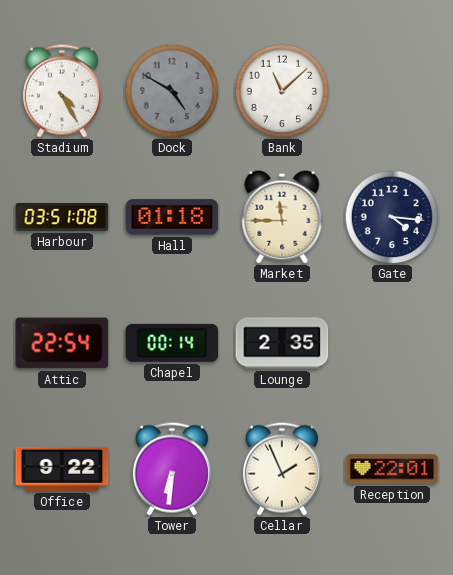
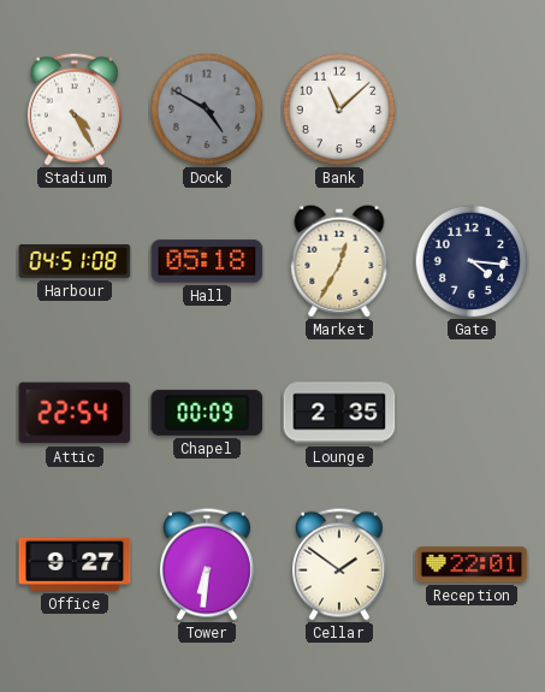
Harbour: 03:51 -> 04:51 (75, 262)
Hall: 01:18 -> 05:18 (207, 261)
Market: 11:45 -> 12:35 (339, 261)
Chapel: 00:14 -> 00:09 (207, 413)
Office: 9:22 -> 9:27 (75, 564)
Cellar: 1:56 -> 1:51 (339, 564)
